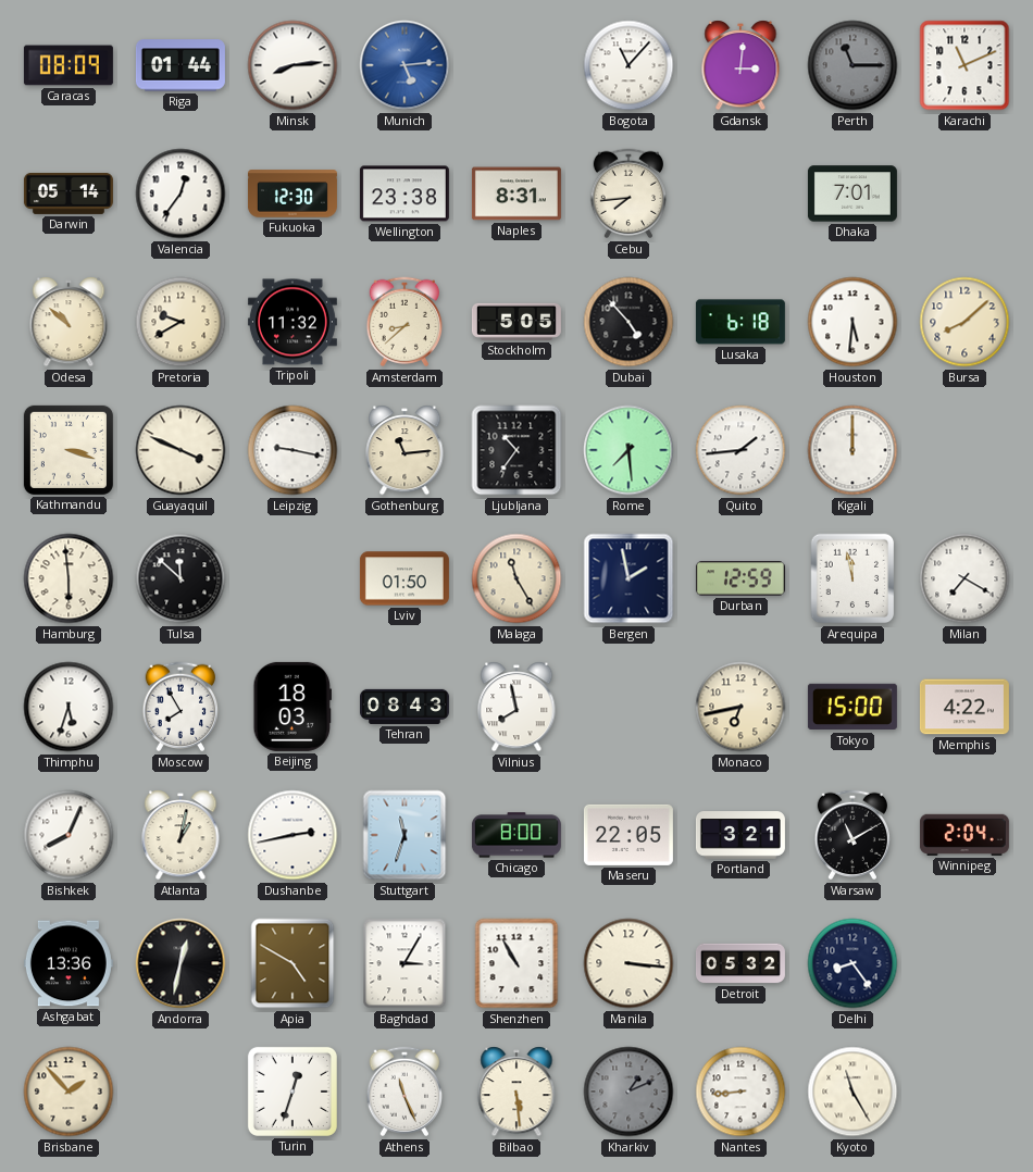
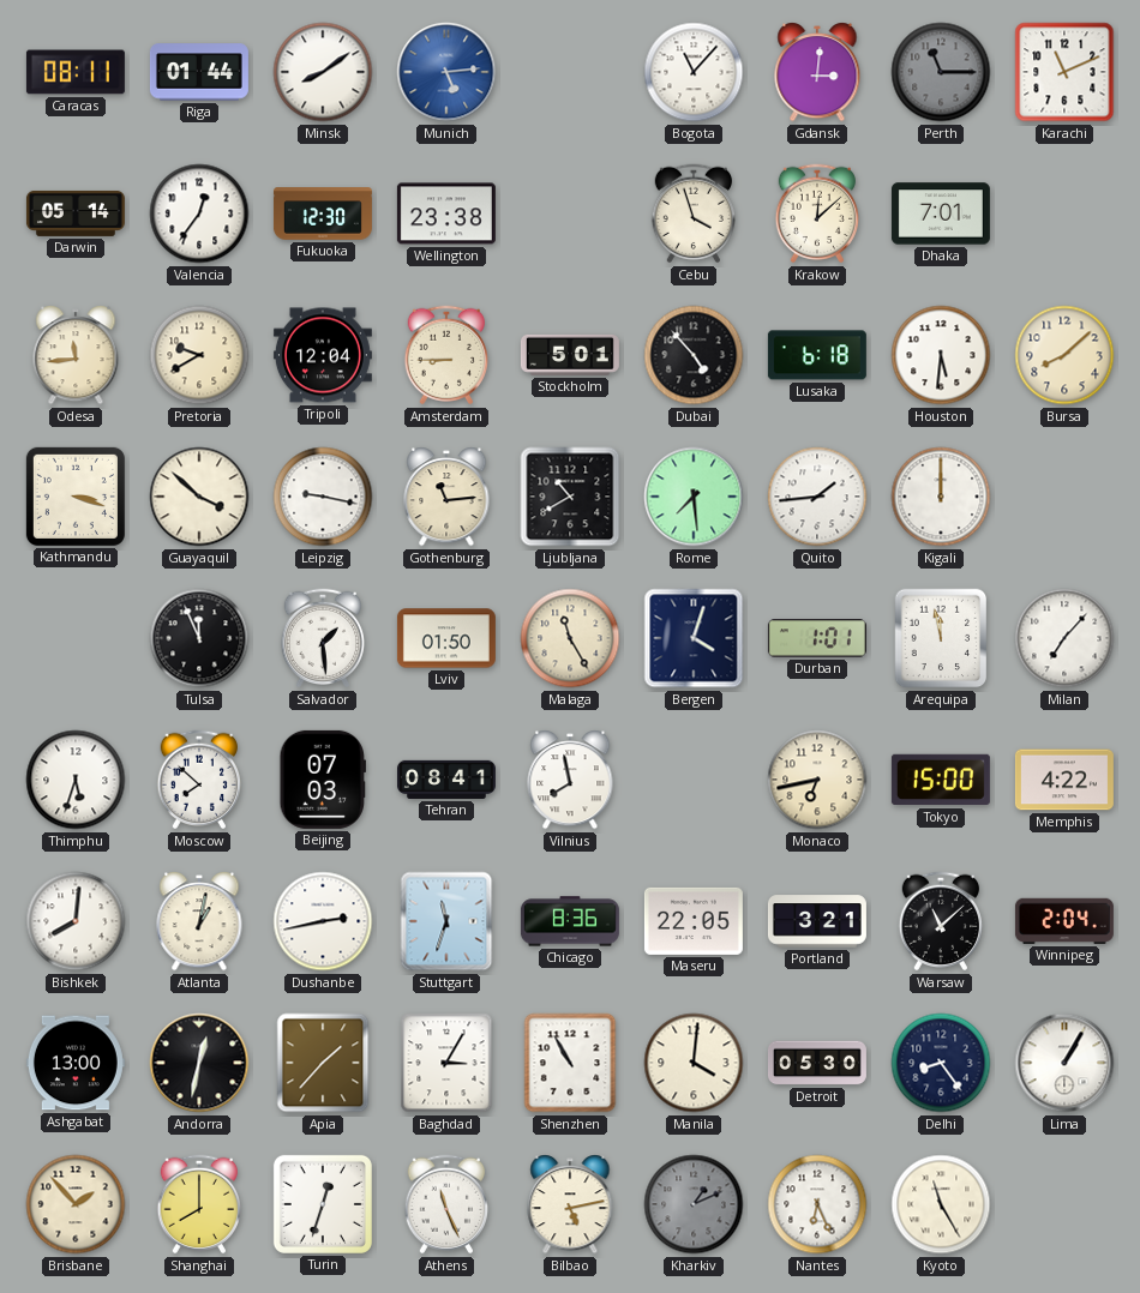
Caracas: 08:09 -> 08:11 (76, 72)
Minsk: 8:14 -> 8:09 (323, 72)
Naples: 8:31 -> none (516, 194)
Cebu: 7:44 -> 3:57 (694, 214)
Krakow: none -> 12:08 (817, 214)
Odesa: 10:52 -> 11:44 (76, 355)
Tripoli: 11:32 -> 12:04 (323, 355)
Amsterdam: 8:38 -> 8:45 (446, 355)
Stockholm: 5:05 -> 5:01 (570, 355)
Guayaquil: 3:49 -> 3:52 (199, 497)
Ljubljana: 10:36 -> 10:40 (570, 497)
Hamburg: 5:59 -> none (69, 578)
Tulsa: 11:52 -> 11:56 (199, 638)
Salvador: none -> 1:29 (323, 638)
Bergen: 1:58 -> 4:03 (694, 638)
Durban: 12:59 -> 1:01 (817, 638)
Milan: 7:20 -> 7:07 (1064, 638)
Moscow: 7:55 -> 7:52 (199, 780)
Beijing: 18:03 -> 07:03 (322, 780)
Tehran: 08:43 -> 08:41 (446, 780)
Bishkek: 8:04 -> 8:01 (76, 921)
Chicago: 8:00 -> 8:36 (570, 921)
Warsaw: 11:10 -> 11:08 (941, 921)
Ashgabat: 13:36 -> 13:00 (76, 1063)
Apia: 4:50 -> 1:37 (323, 1063)
Manila: 3:16 -> 4:01 (694, 1063)
Detroit: 05:32 -> 05:30 (817, 1063)
Lima: none -> 1:05 (1064, 1063)
Shanghai: none -> 8:00 (199, 1204)
Bilbao: 5:29 -> 5:13 (570, 1204)
Nantes: 8:44 -> 6:26 (817, 1204)
